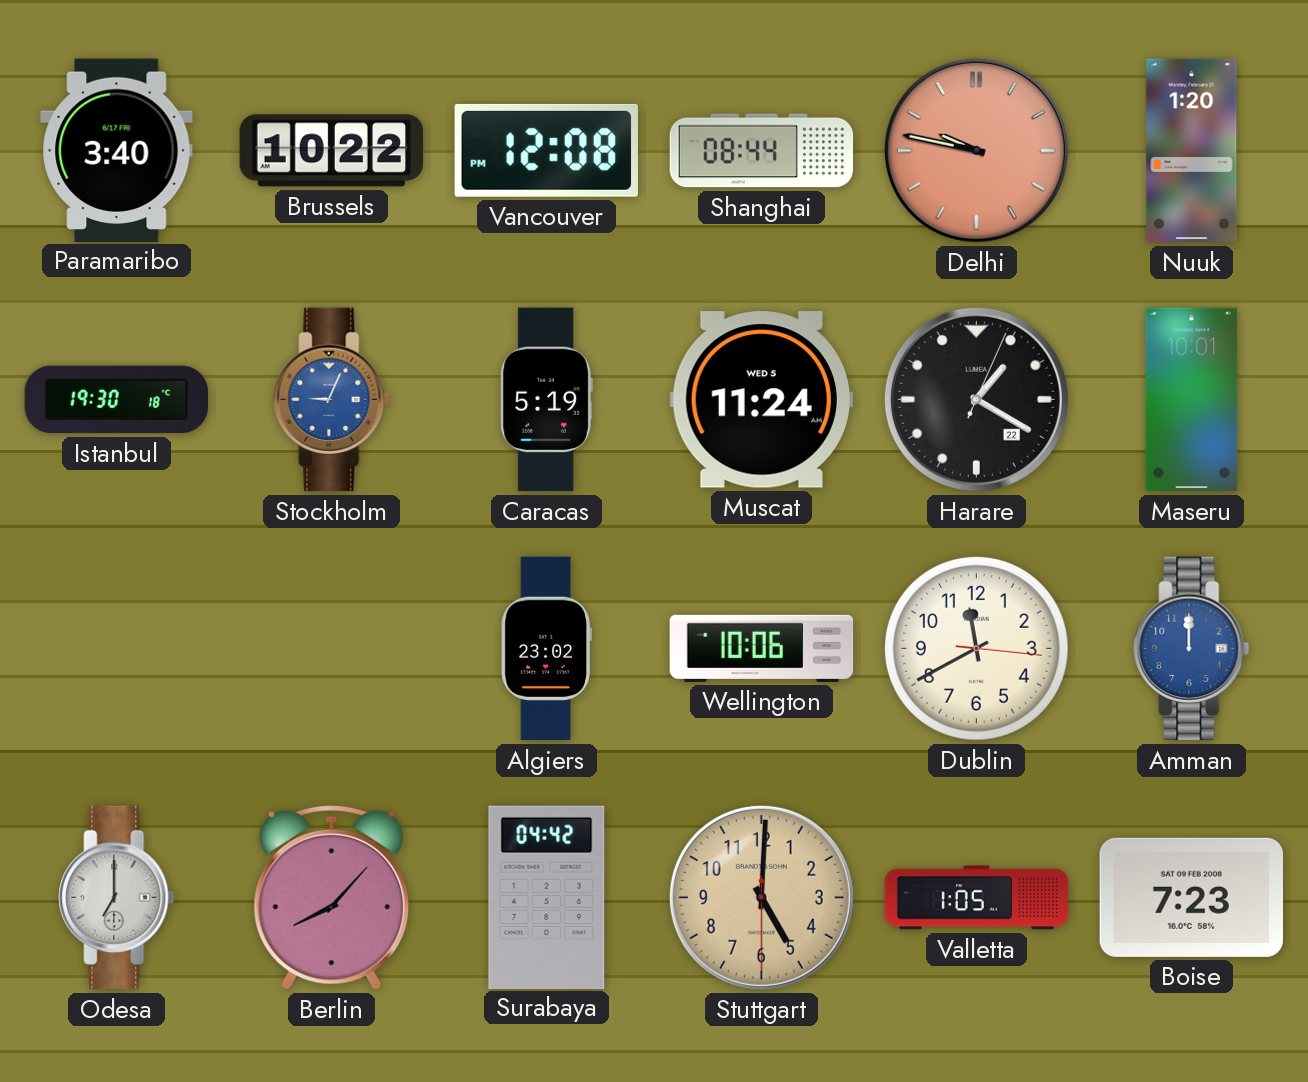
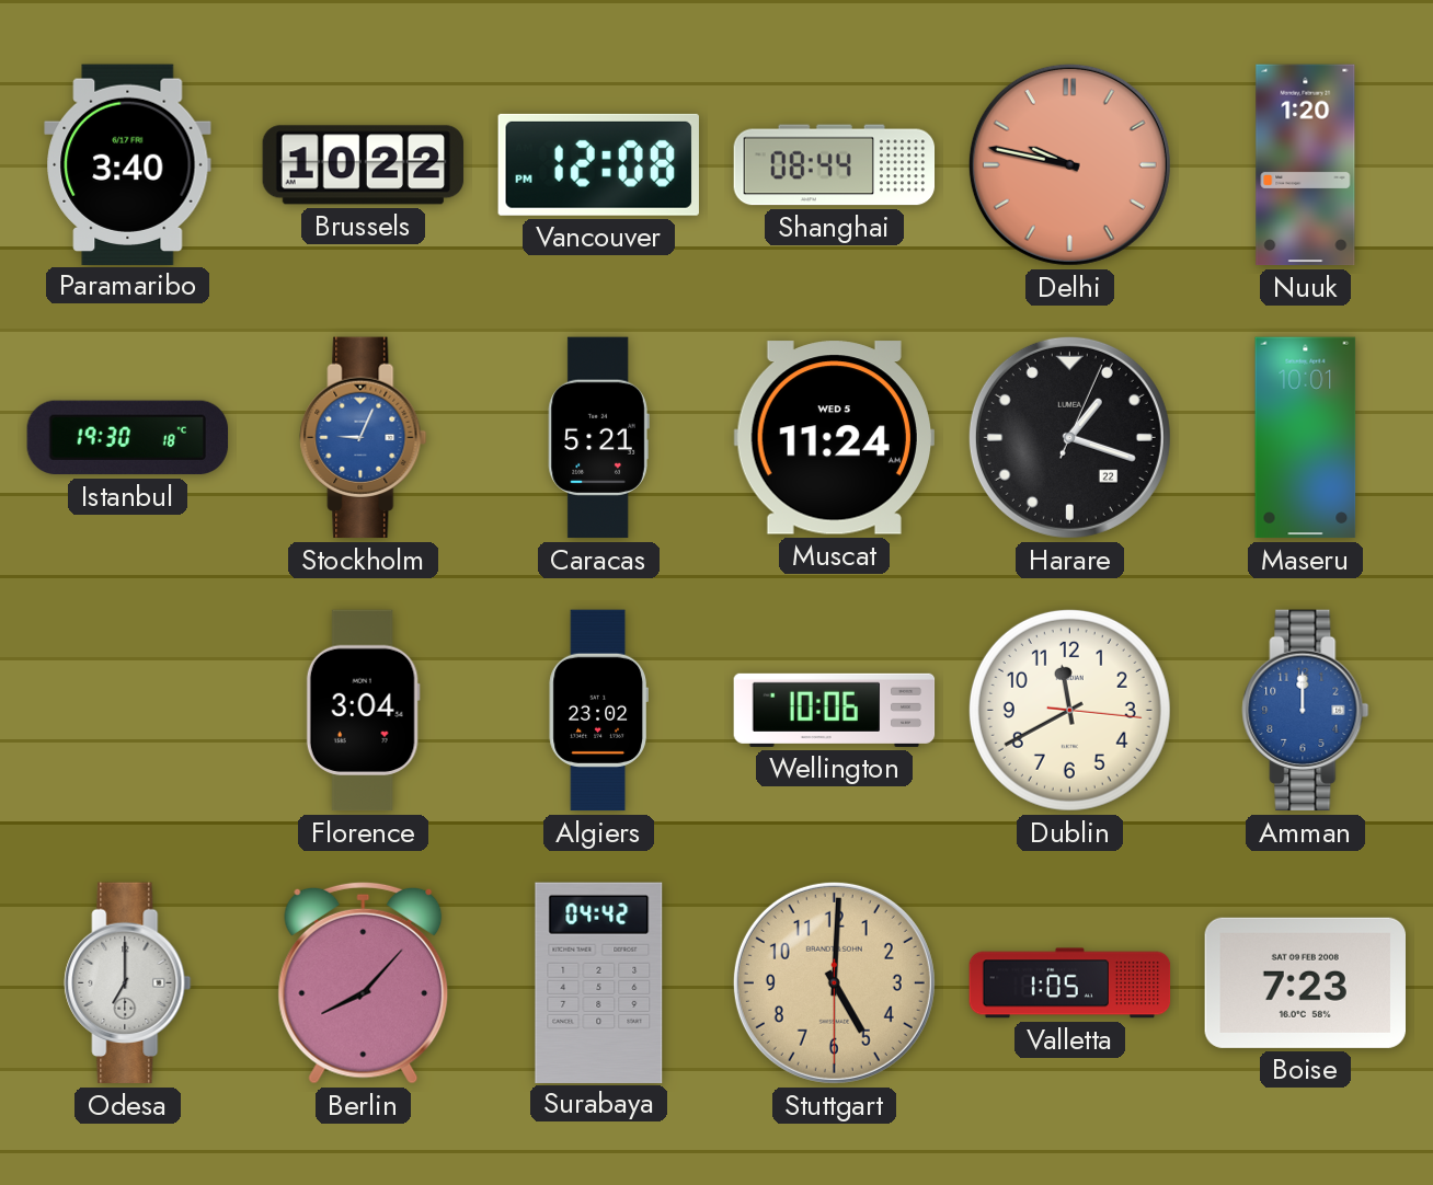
Caracas: 5:19 -> 5:21 (598, 438)
Harare: 1:20 -> 1:18 (1069, 437)
Florence: none -> 3:04 (363, 711)
